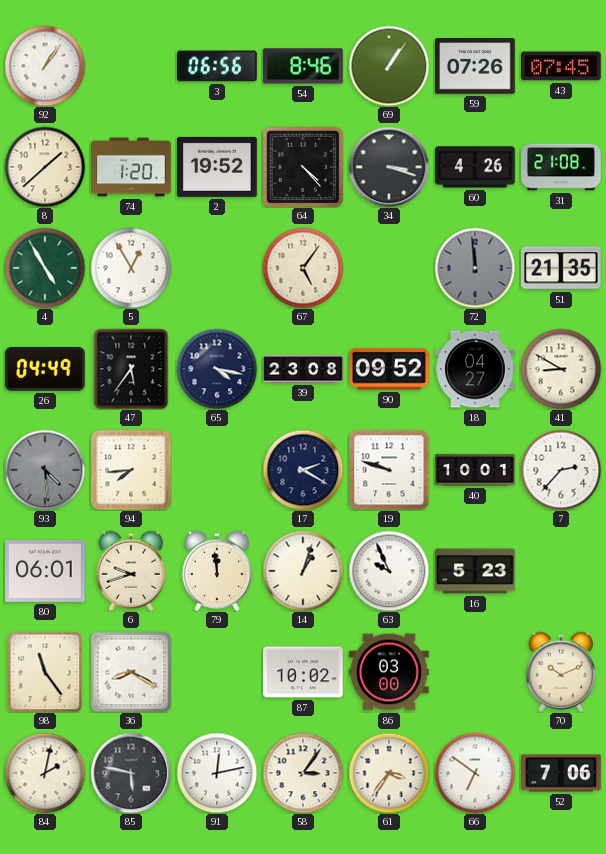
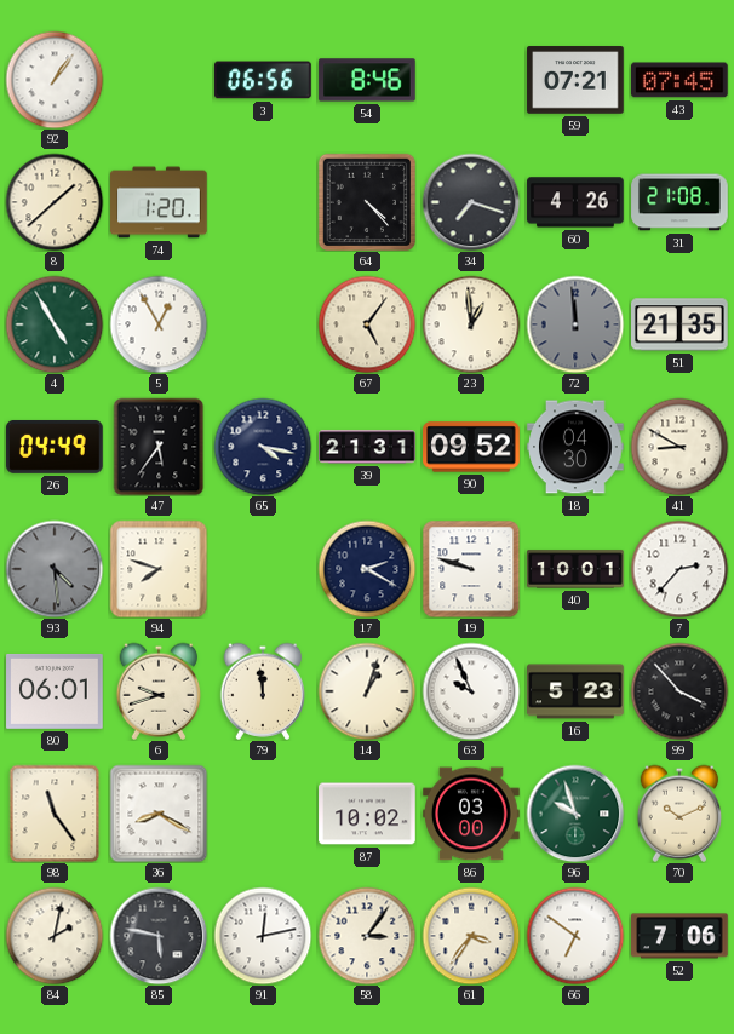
69: 1:06 -> none (389, 66)
59: 07:26 -> 07:21 (575, 80)
2: 19:52 -> none (217, 167)
34: 3:18 -> 7:18 (471, 202)
23: none -> 12:59 (471, 324)
39: 23:08 -> 21:31 (367, 447)
18: 04:27 -> 04:30 (575, 447)
94: 7:44 -> 7:48 (159, 569)
99: none -> 3:53 (679, 691)
96: none -> 9:57 (575, 814)
